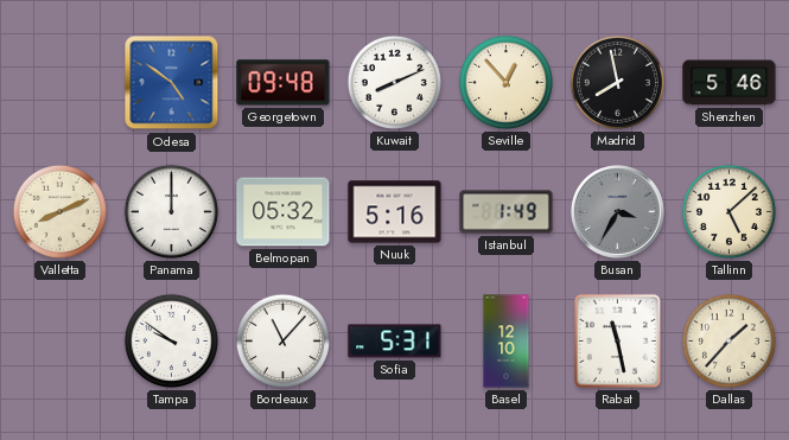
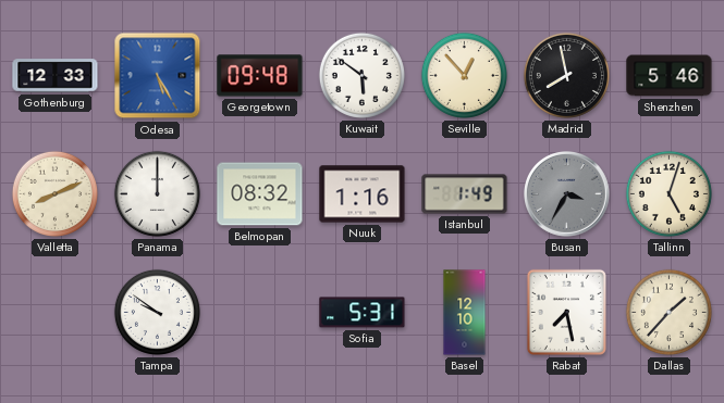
Gothenburg: none -> 12:33 (56, 76)
Odesa: 4:51 -> 5:25 (158, 76)
Kuwait: 8:11 -> 5:51 (361, 75)
Belmopan: 05:32 -> 08:32 (260, 194)
Nuuk: 5:16 -> 1:16 (363, 194)
Tallinn: 5:08 -> 5:03 (668, 193)
Bordeaux: 11:07 -> none (282, 340)
Rabat: 11:28 -> 7:28 (566, 312)
